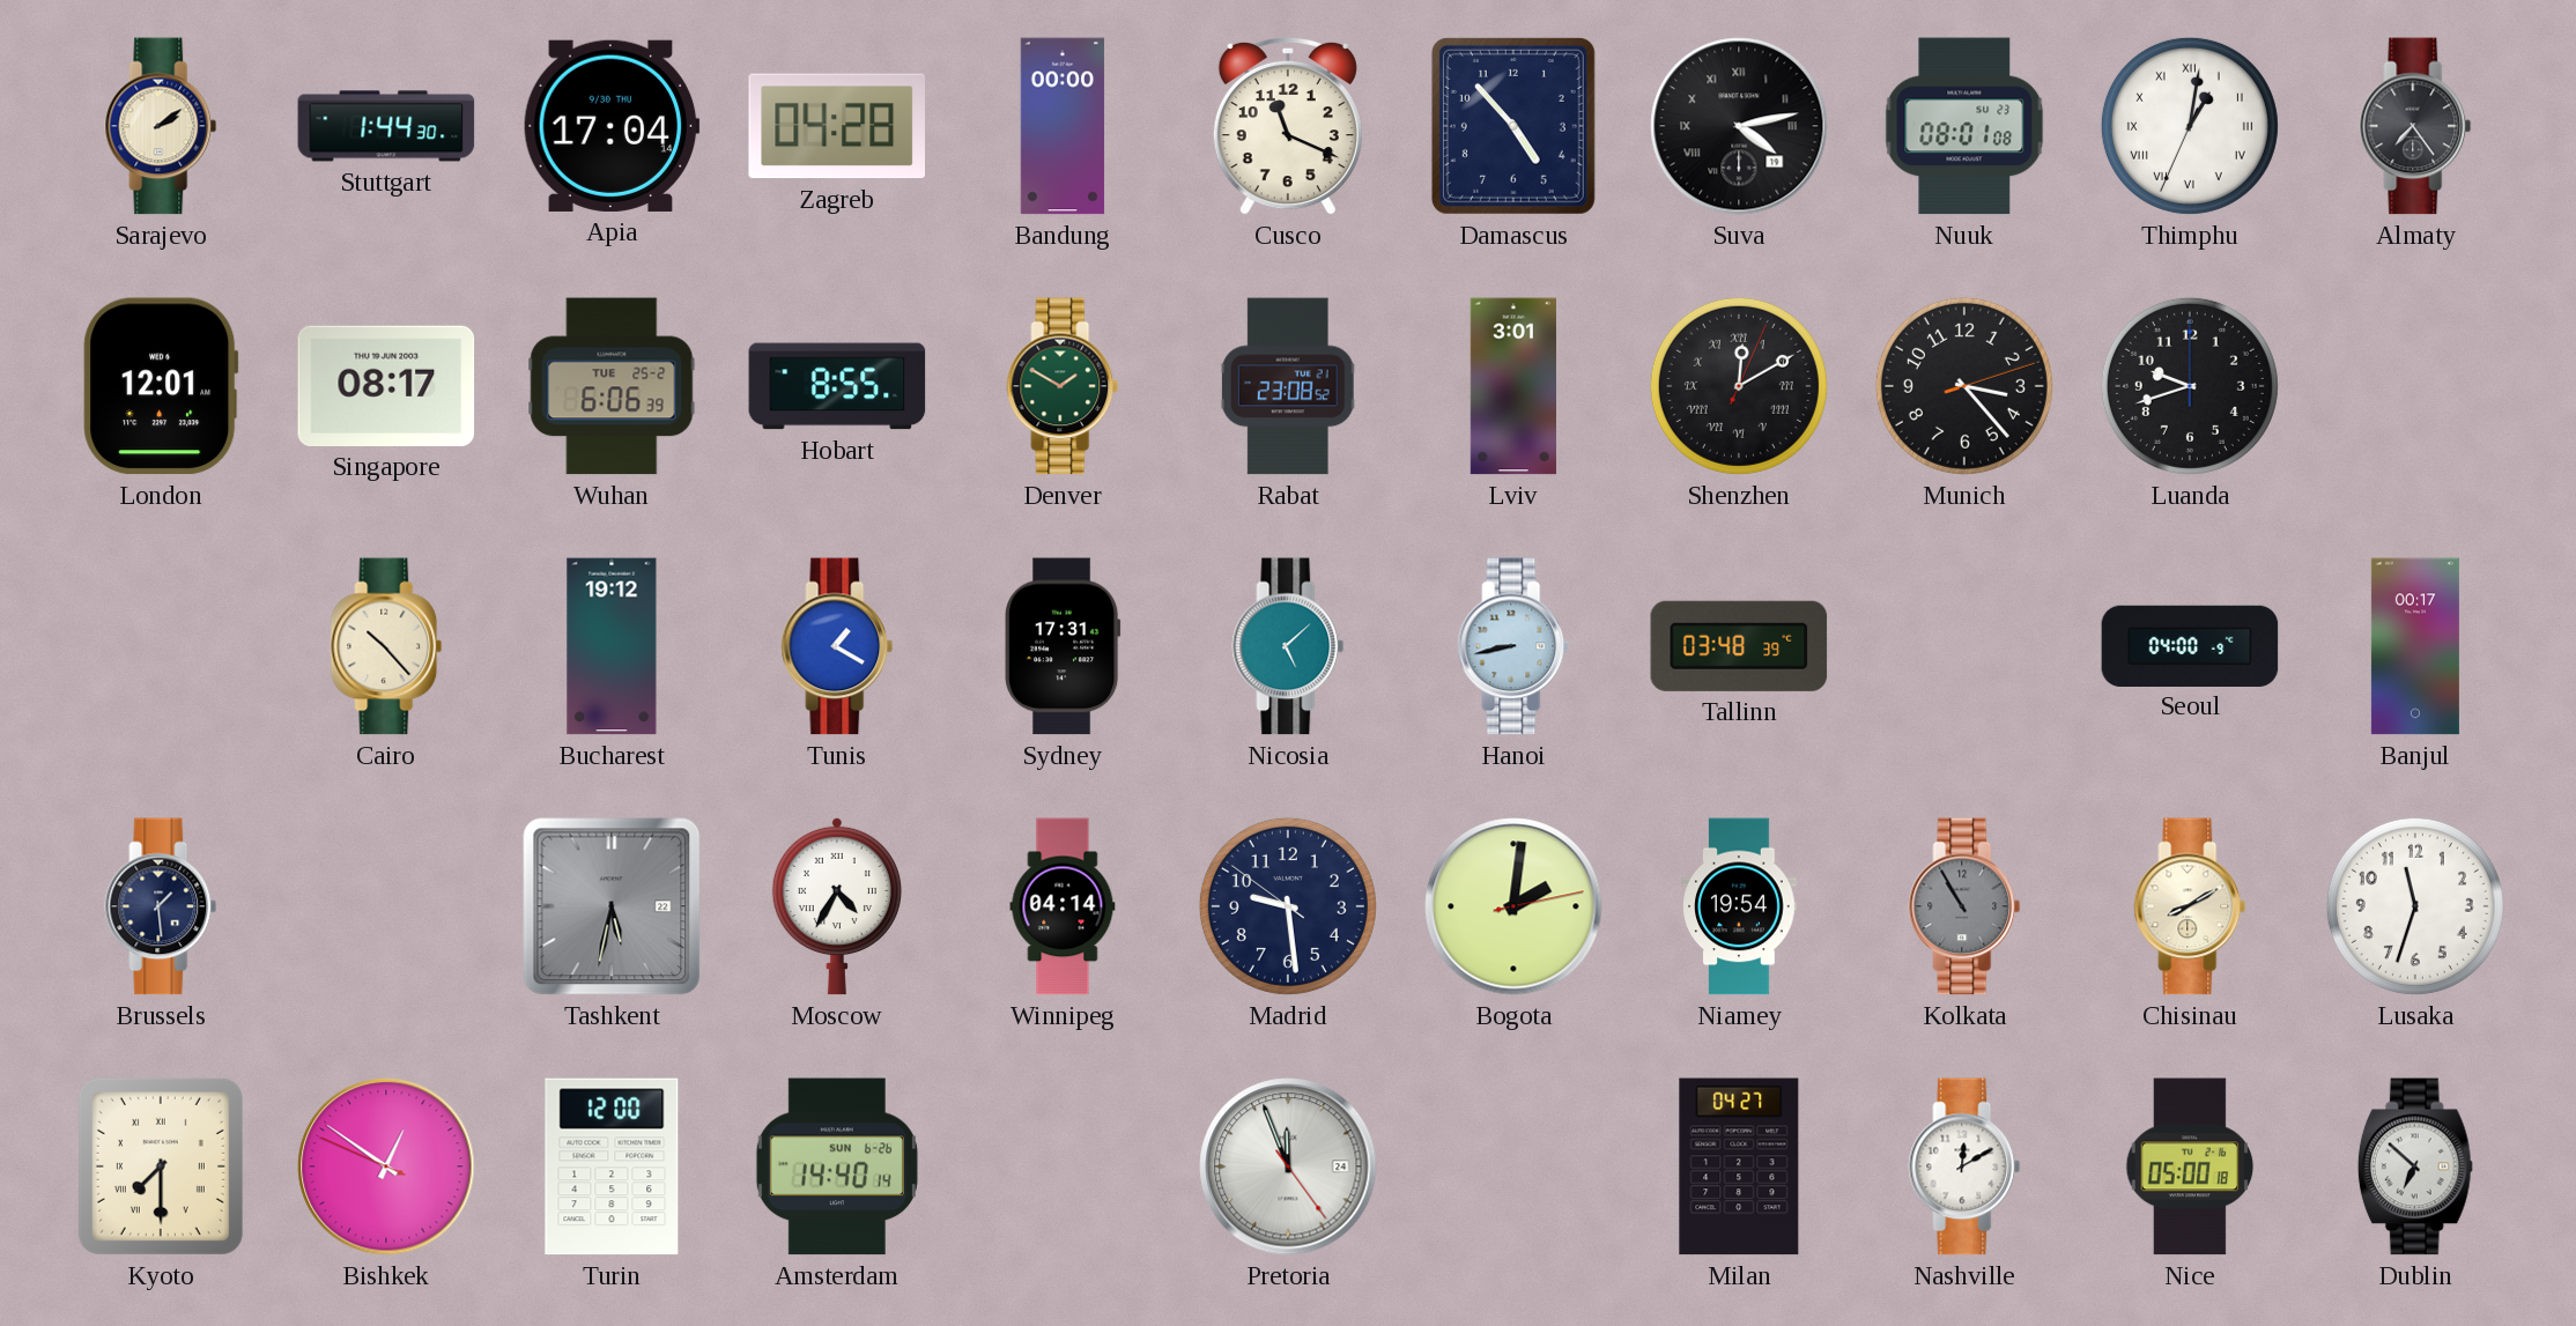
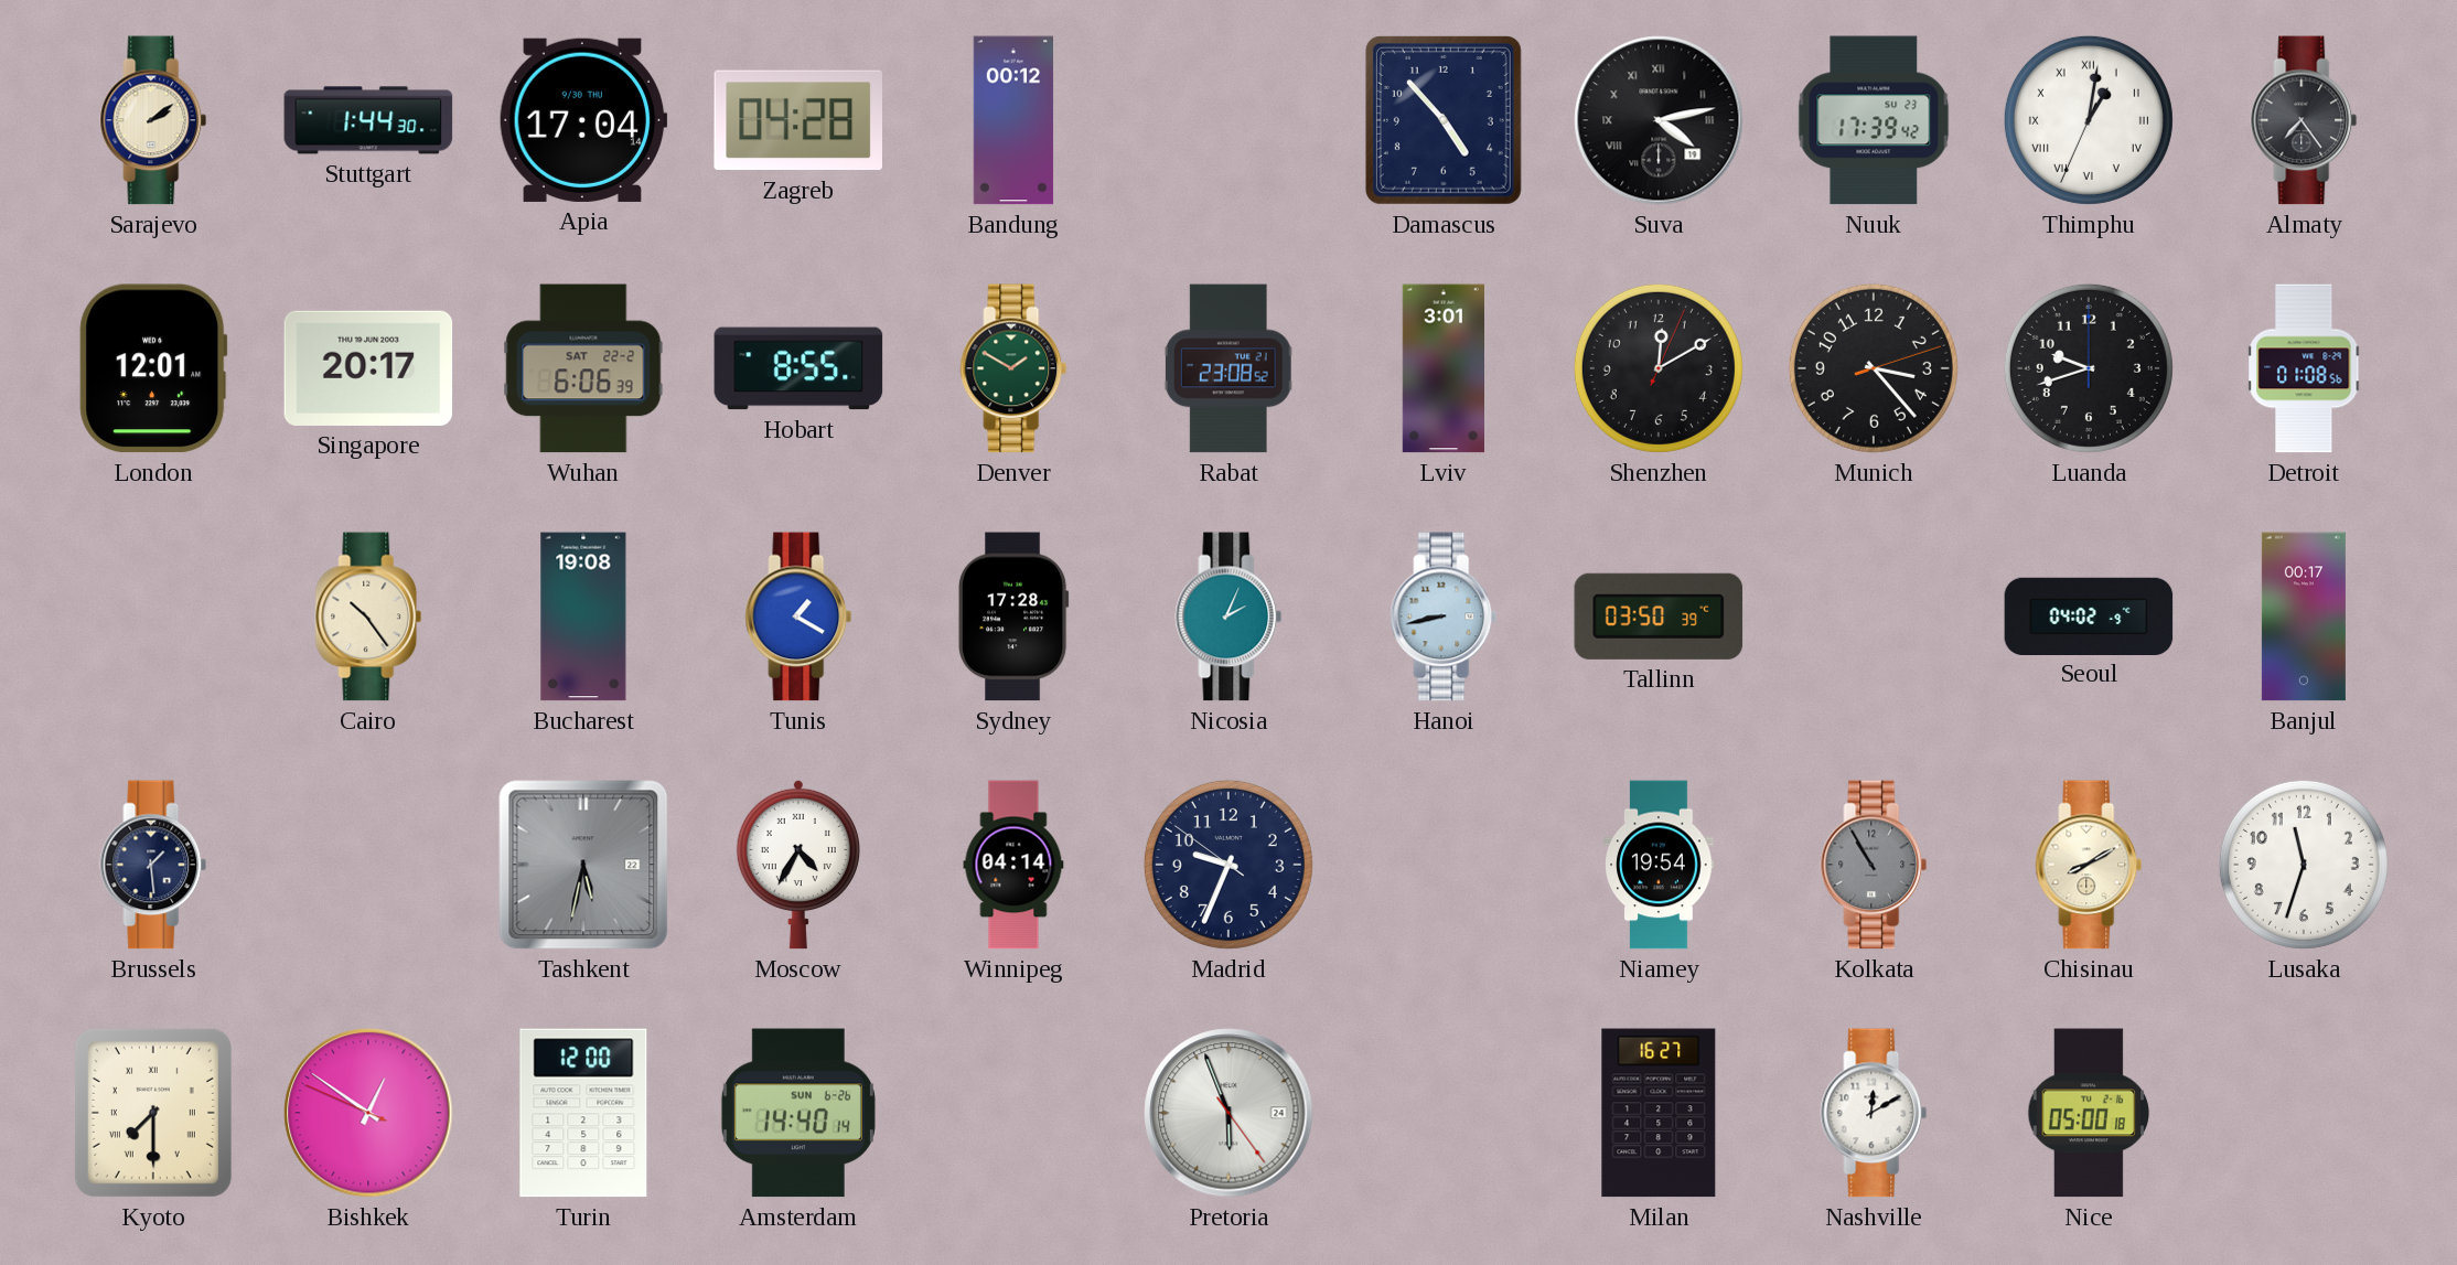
Bandung: 00:00 -> 00:12 (1013, 120)
Cusco: 11:19 -> none (1288, 126)
Nuuk: 08:01 -> 17:39 (1874, 120)
Singapore: 08:17 -> 20:17 (368, 368)
Wuhan date: TUE 25-2 -> SAT 22-2 (583, 368)
Shenzhen numerals: Roman -> Arabic (1659, 368)
Detroit: none -> 01:08 (2304, 368)
Cairo: 10:23 -> 10:24 (368, 617)
Bucharest: 19:12 -> 19:08 (583, 617)
Sydney: 17:31 -> 17:28 (1013, 617)
Nicosia: 5:08 -> 2:04 (1228, 617)
Tallinn: 03:48 -> 03:50 (1659, 617)
Seoul: 04:00 -> 04:02 (2089, 615)
Madrid: 9:28 -> 9:33 (1228, 865)
Bogota: 2:01 -> none (1513, 906)
Pretoria: 11:56 -> 5:56 (1228, 1113)
Milan: 04:27 -> 16:27 (1659, 1113)
Dublin: 6:52 -> none (2415, 1166)
